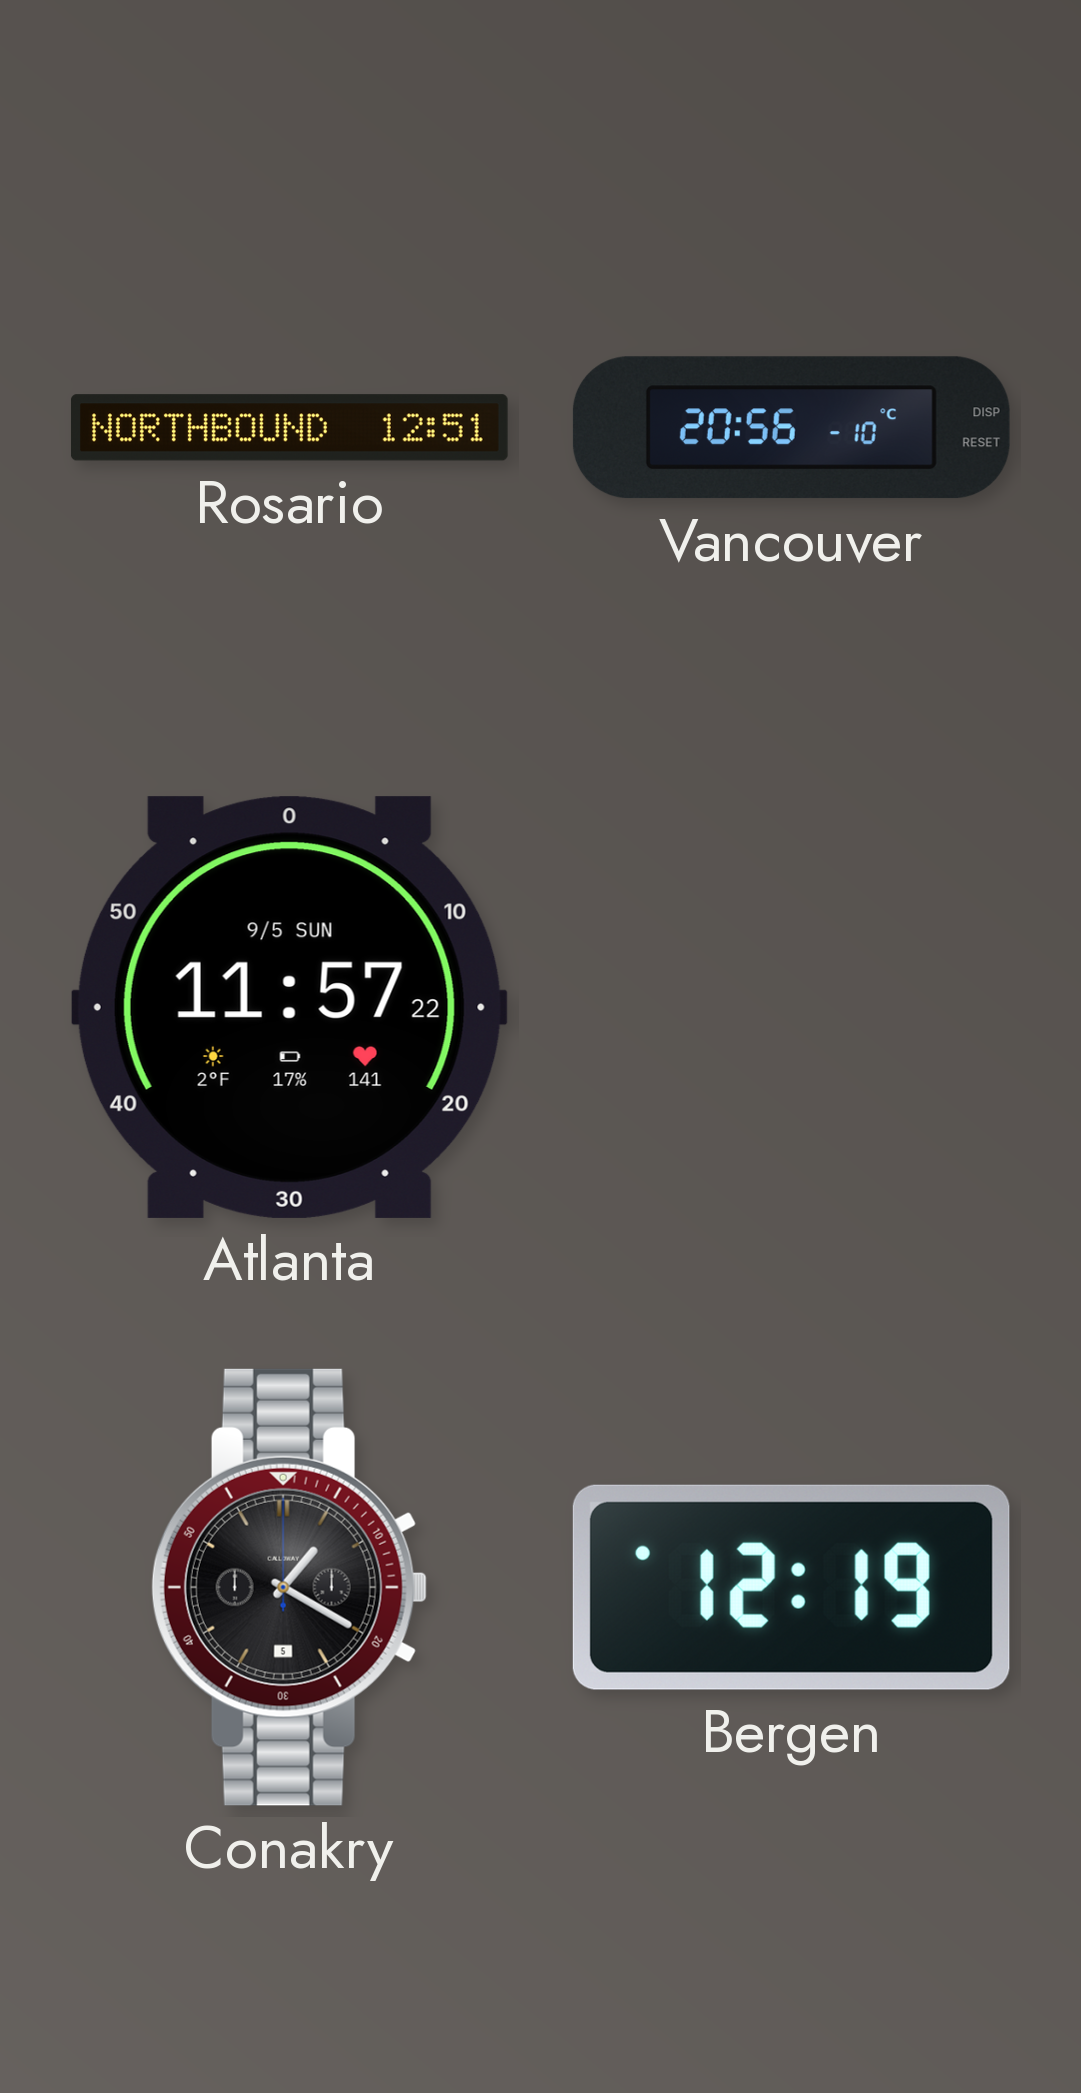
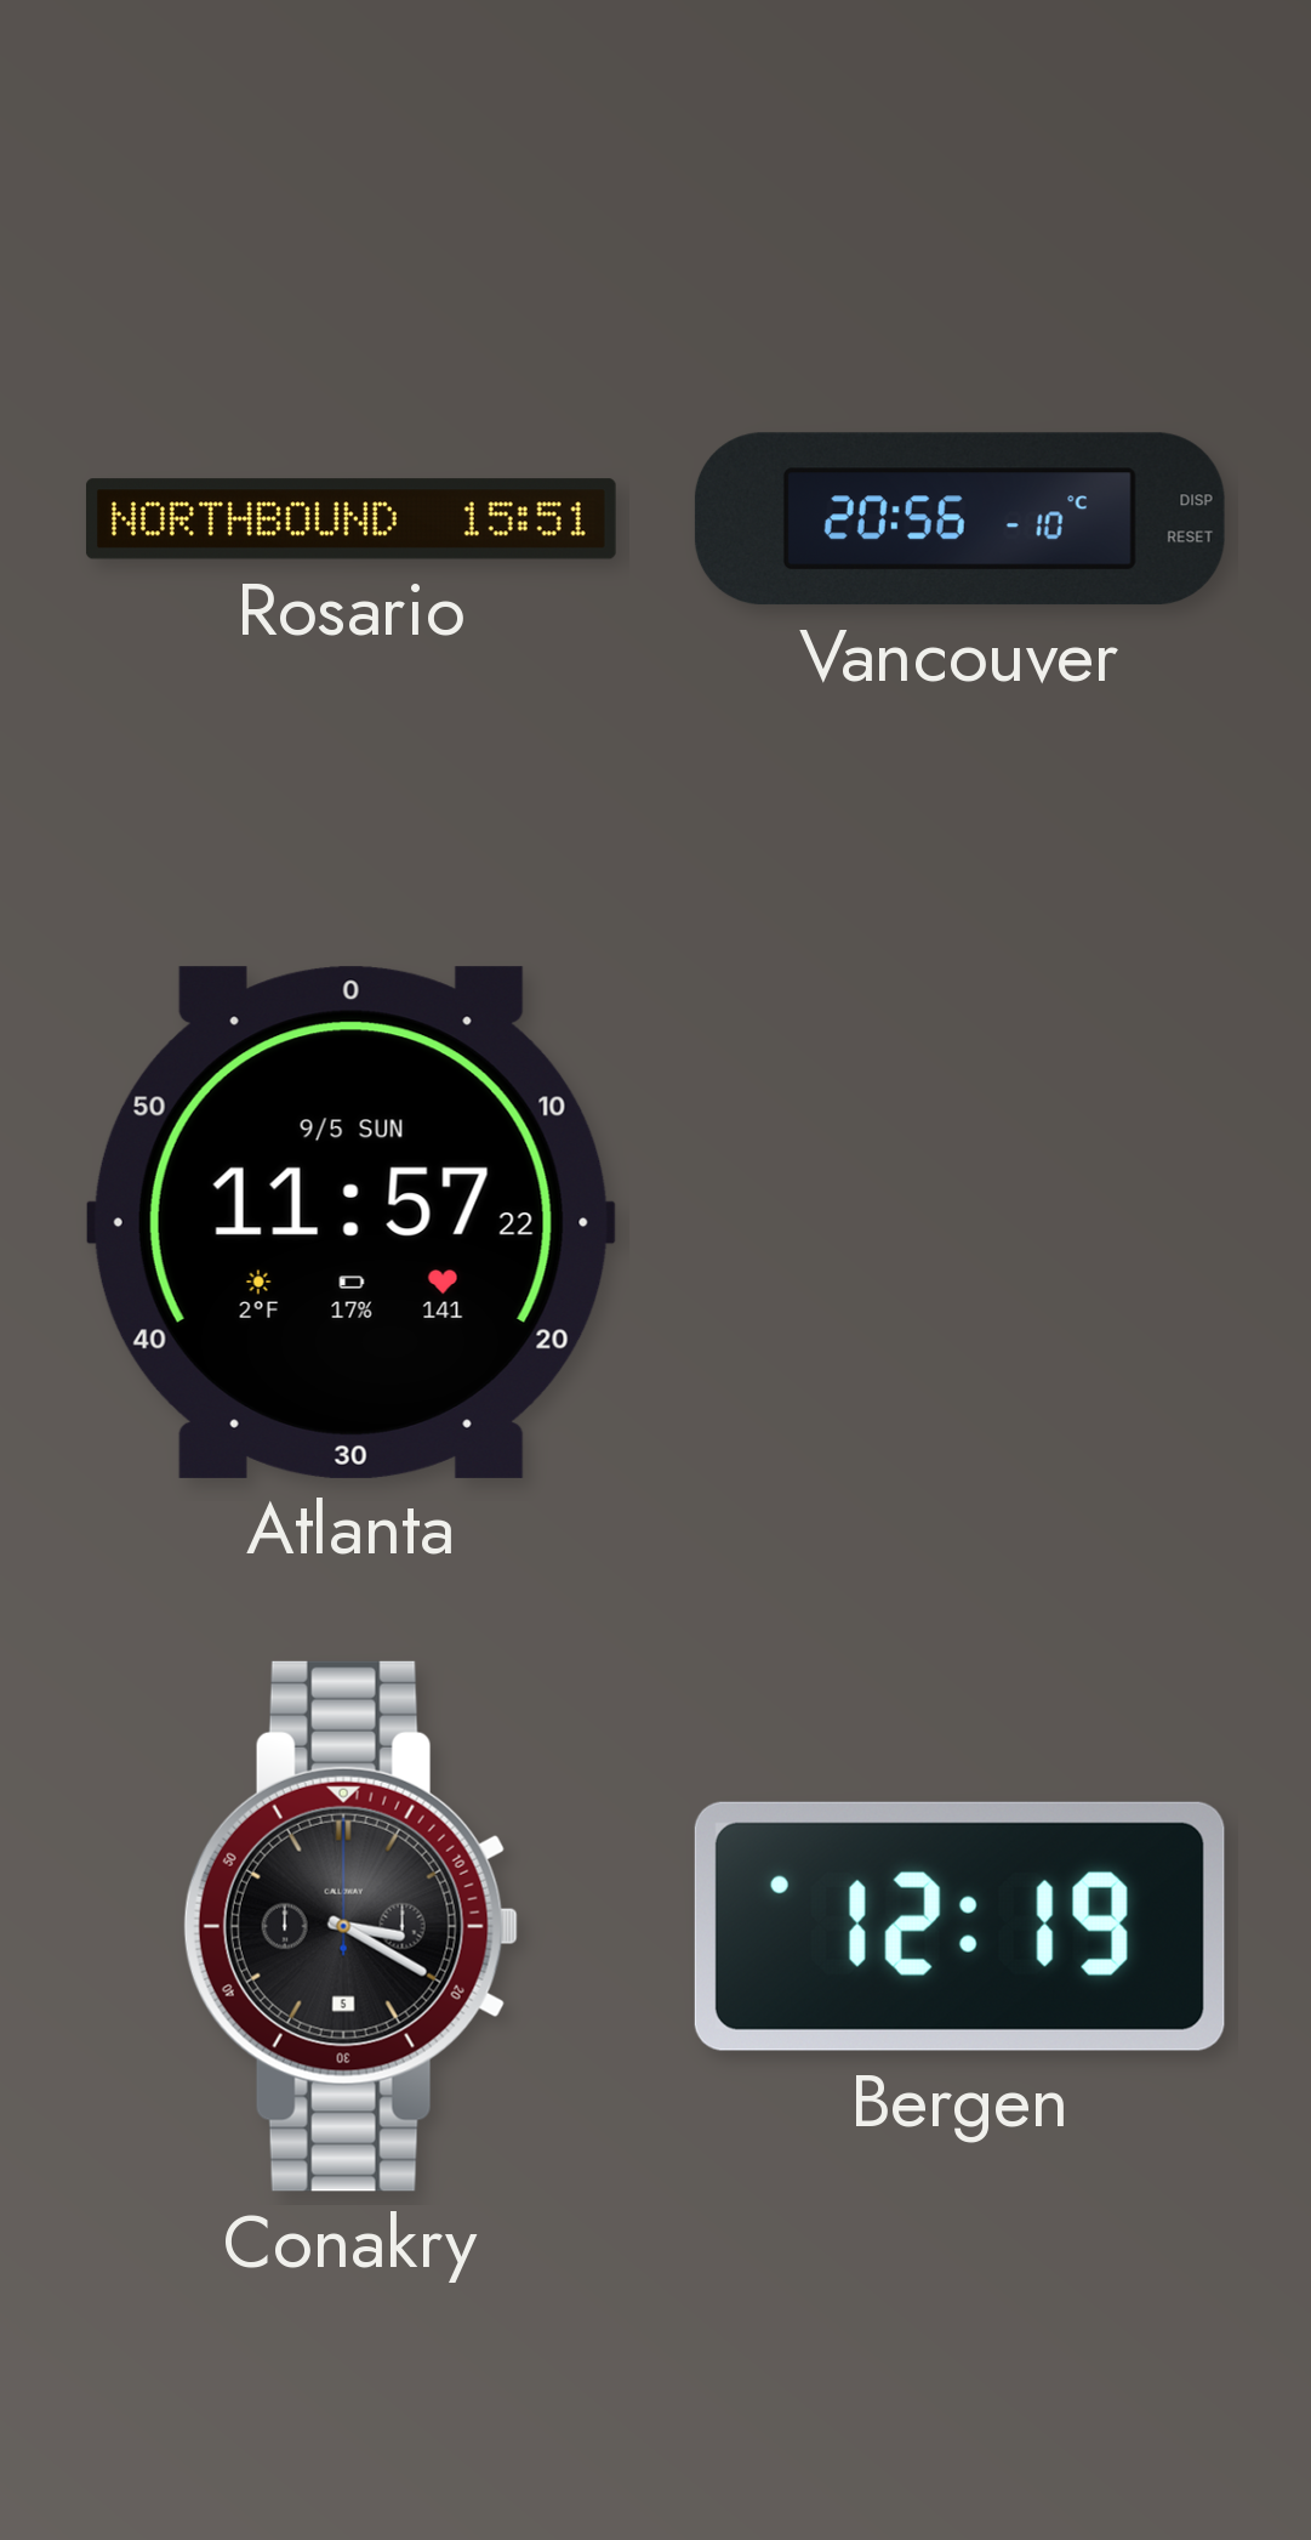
Rosario: 12:51 -> 15:51 (350, 519)
Conakry: 1:20 -> 3:20 (350, 1926)
